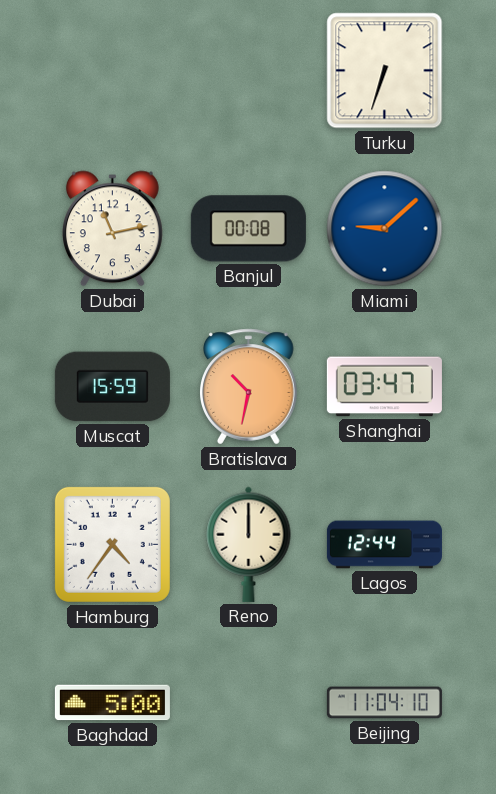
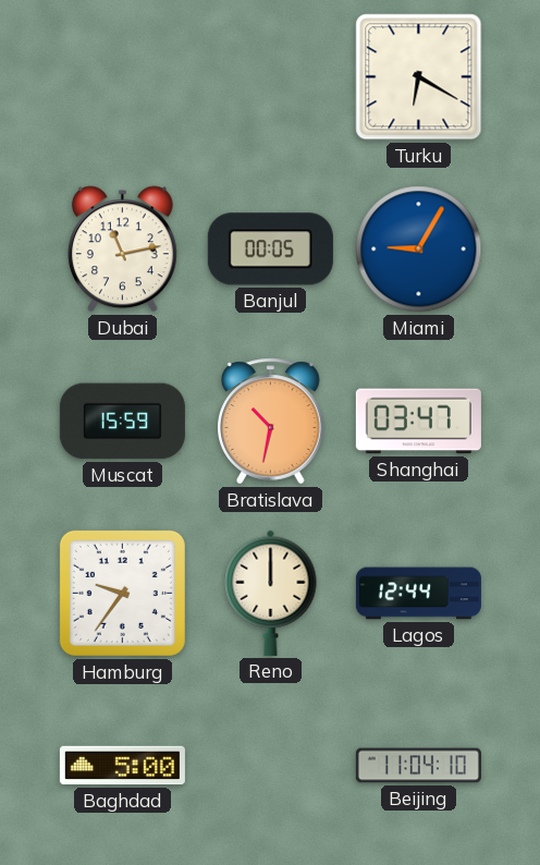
Turku: 6:33 -> 6:20 (419, 77)
Banjul: 00:08 -> 00:05 (270, 249)
Miami: 9:08 -> 9:05 (419, 249)
Hamburg: 4:36 -> 9:36 (122, 593)
